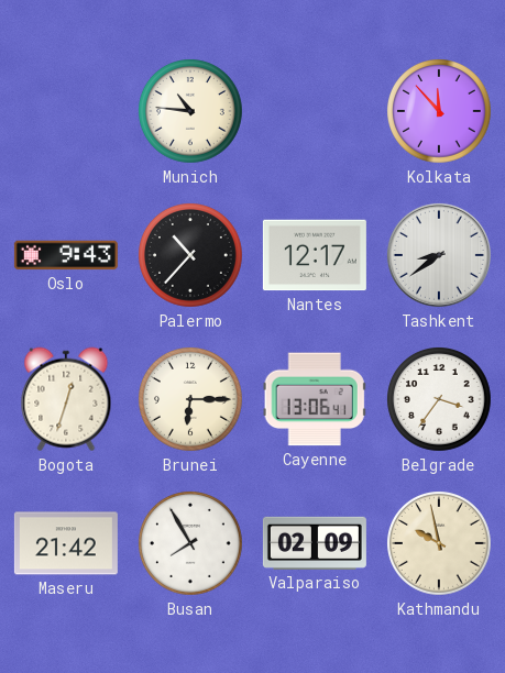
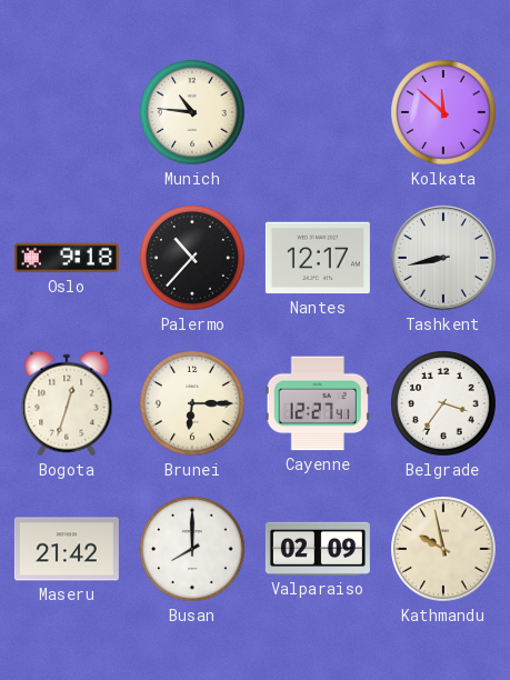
Kolkata: 11:53 -> 11:52 (444, 113)
Oslo: 9:43 -> 9:18 (67, 258)
Tashkent: 8:39 -> 8:43 (443, 258)
Cayenne: 13:06 -> 12:27 (318, 403)
Busan: 7:55 -> 8:00 (193, 550)
